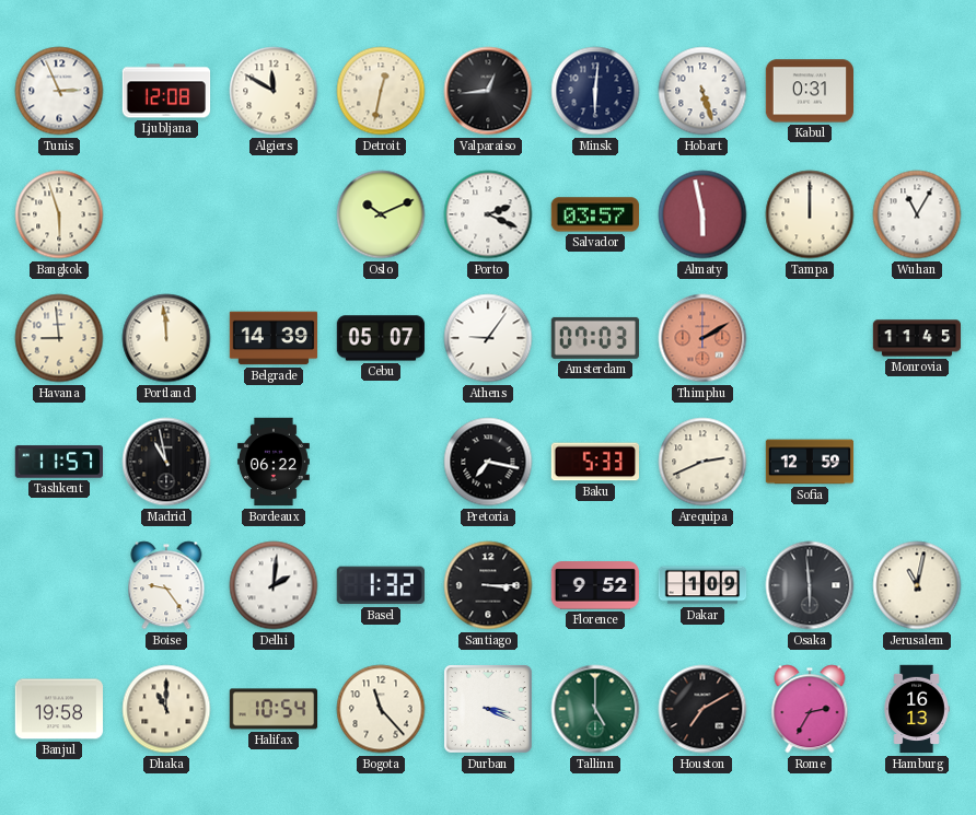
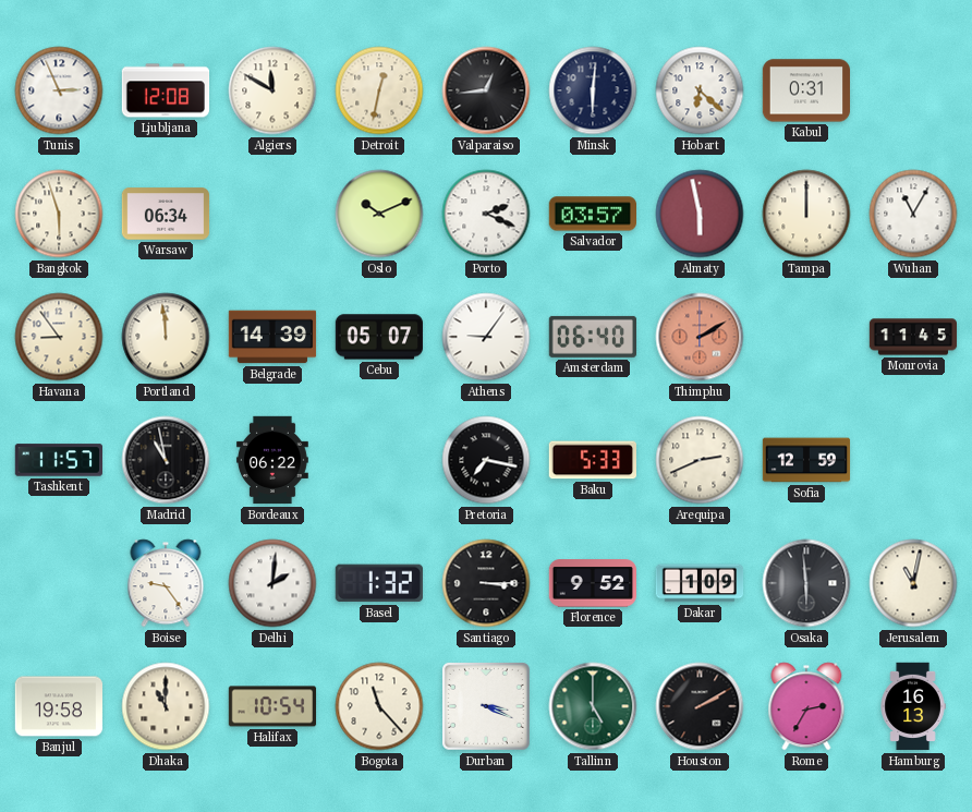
Hobart: 5:27 -> 6:22 (700, 90)
Warsaw: none -> 06:34 (166, 214)
Havana: 8:59 -> 8:54 (59, 337)
Amsterdam: 07:03 -> 06:40 (592, 337)
Houston: 7:10 -> 2:10 (700, 706)
